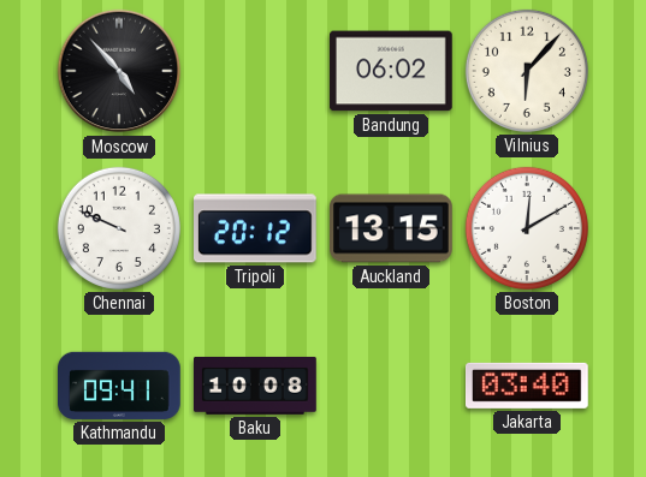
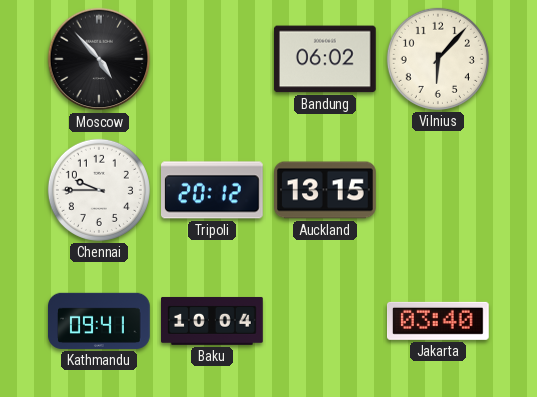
Chennai: 9:49 -> 9:45 (99, 190)
Boston: 12:10 -> none (527, 228)
Baku: 10:08 -> 10:04 (213, 321)
